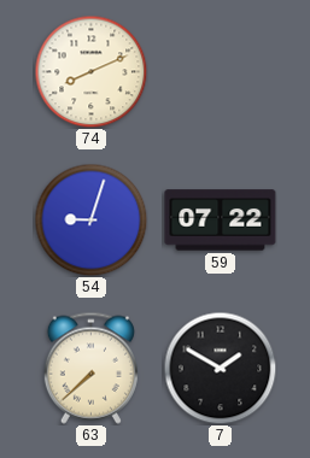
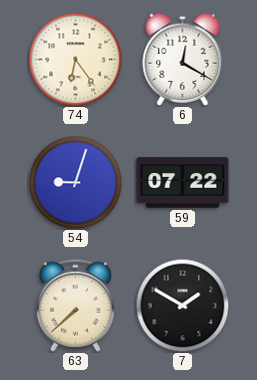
74: 8:11 -> 6:24 (75, 59)
6: none -> 12:20 (183, 59)
